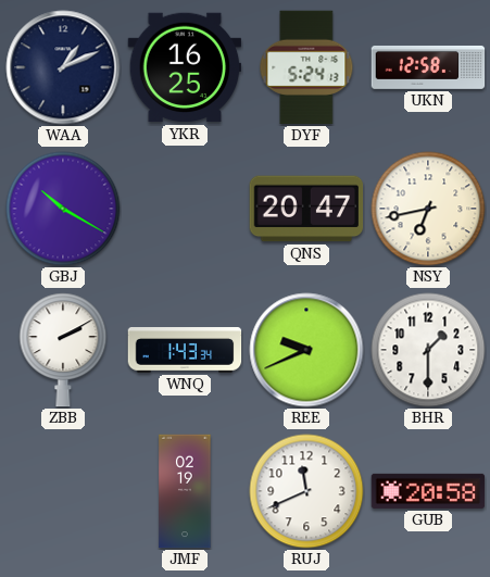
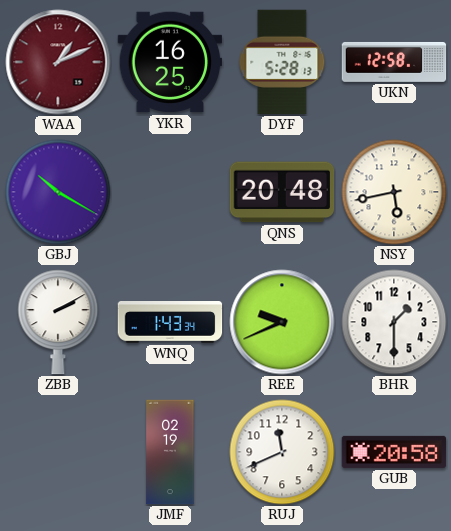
WAA dial: navy -> burgundy (58, 62)
DYF: 5:24 -> 5:28 (282, 62)
QNS: 20:47 -> 20:48 (282, 192)
NSY: 6:43 -> 5:43 (394, 192)
